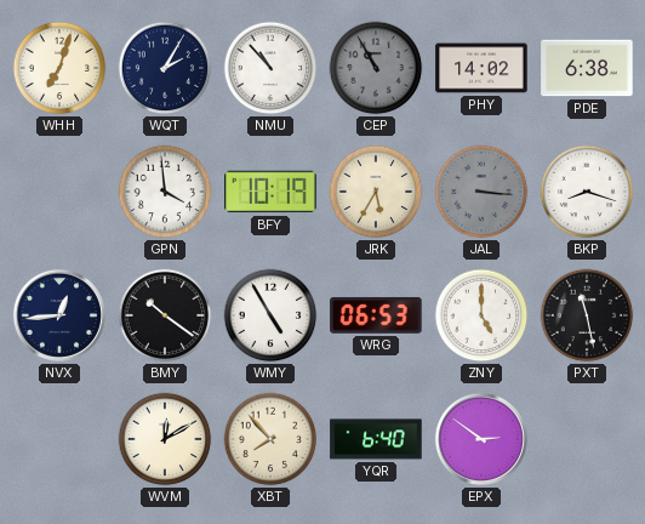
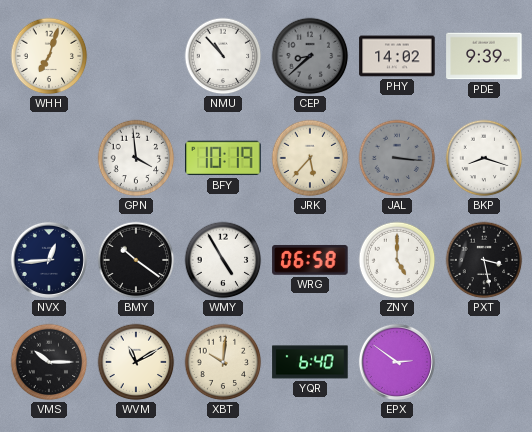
WQT: 2:05 -> none (165, 68)
CEP: 10:55 -> 8:38 (310, 56)
PDE: 6:38 -> 9:39 (484, 56)
JRK: 5:35 -> 5:37 (310, 158)
WRG: 06:53 -> 06:58 (310, 260)
PXT: 11:28 -> 3:28 (484, 260)
VMS: none -> 10:15 (49, 362)
WVM: 12:10 -> 11:10 (136, 362)
XBT: 7:53 -> 10:01 (223, 362)
